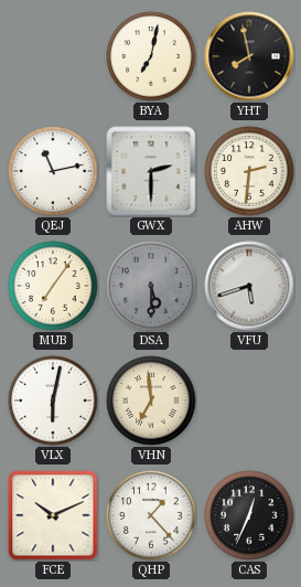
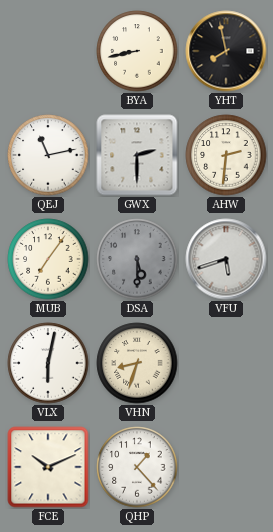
BYA: 7:02 -> 8:43 (137, 51)
VHN: 6:59 -> 8:33 (137, 363)
CAS: 12:34 -> none (249, 515)
